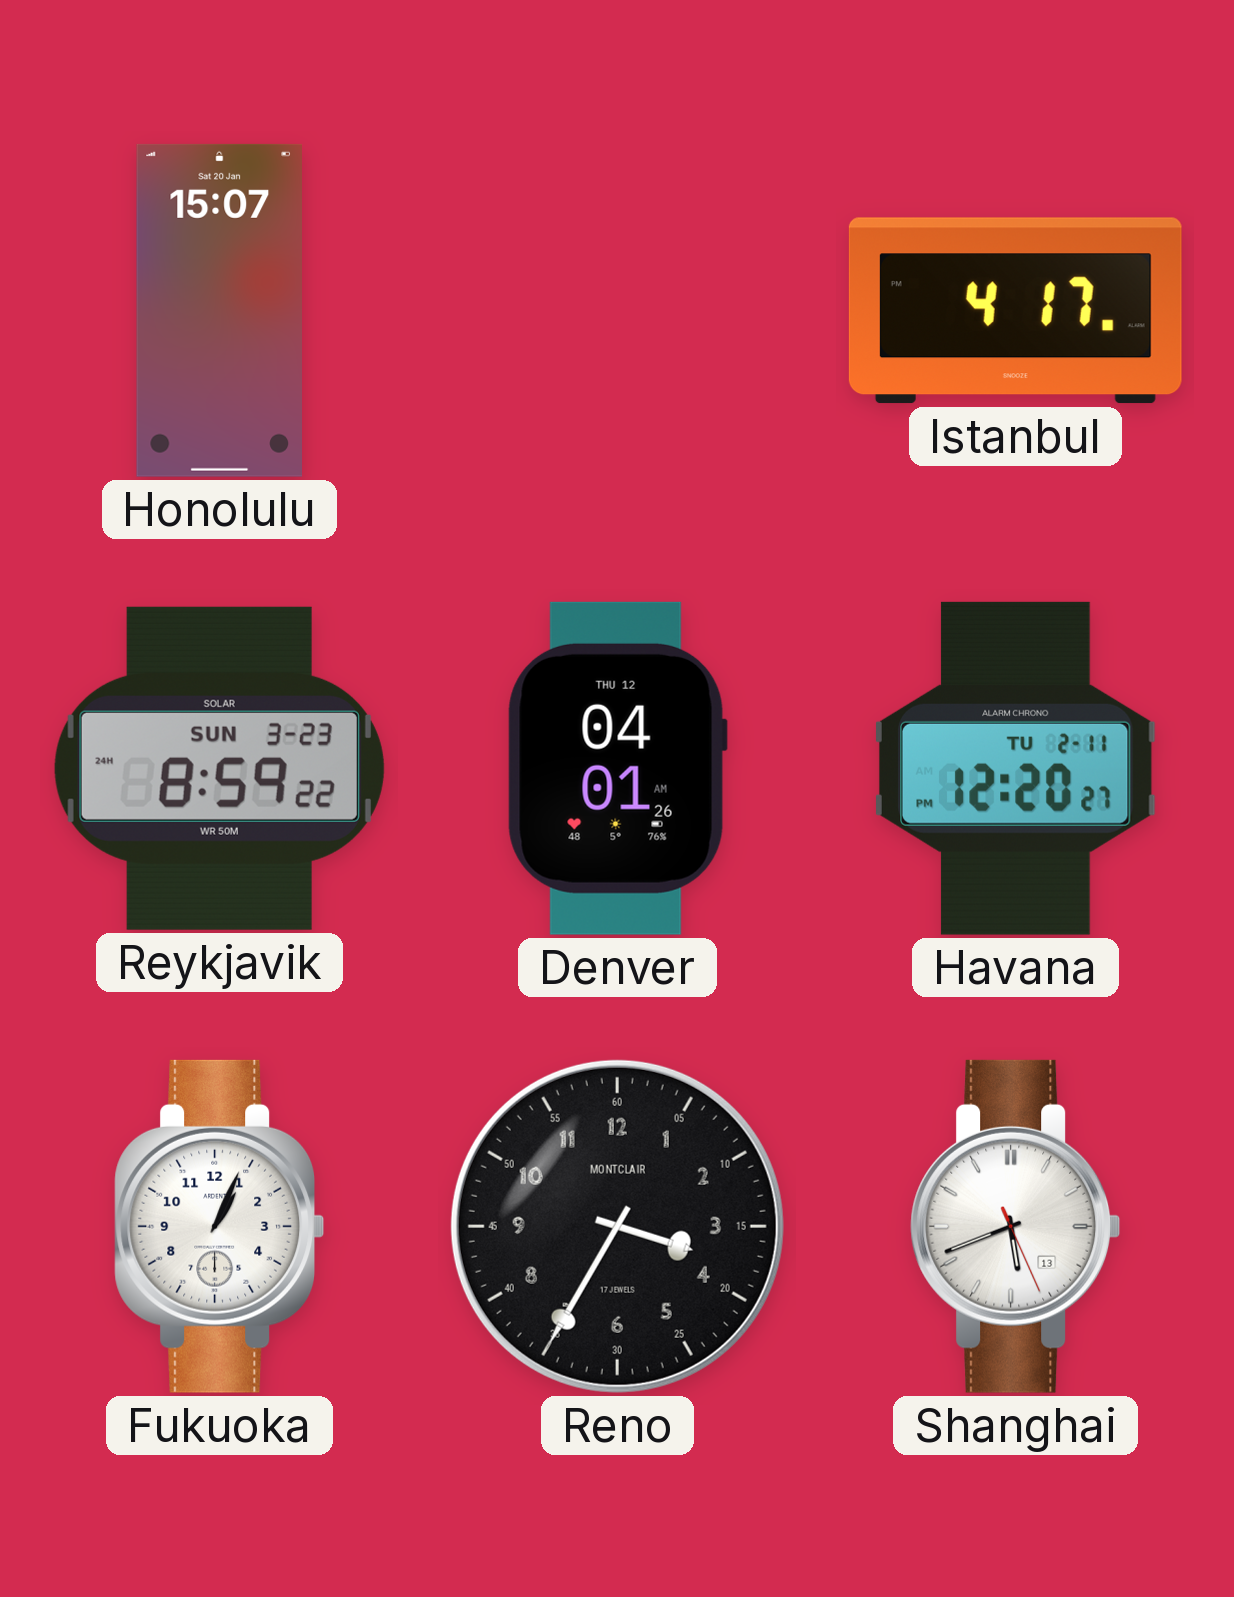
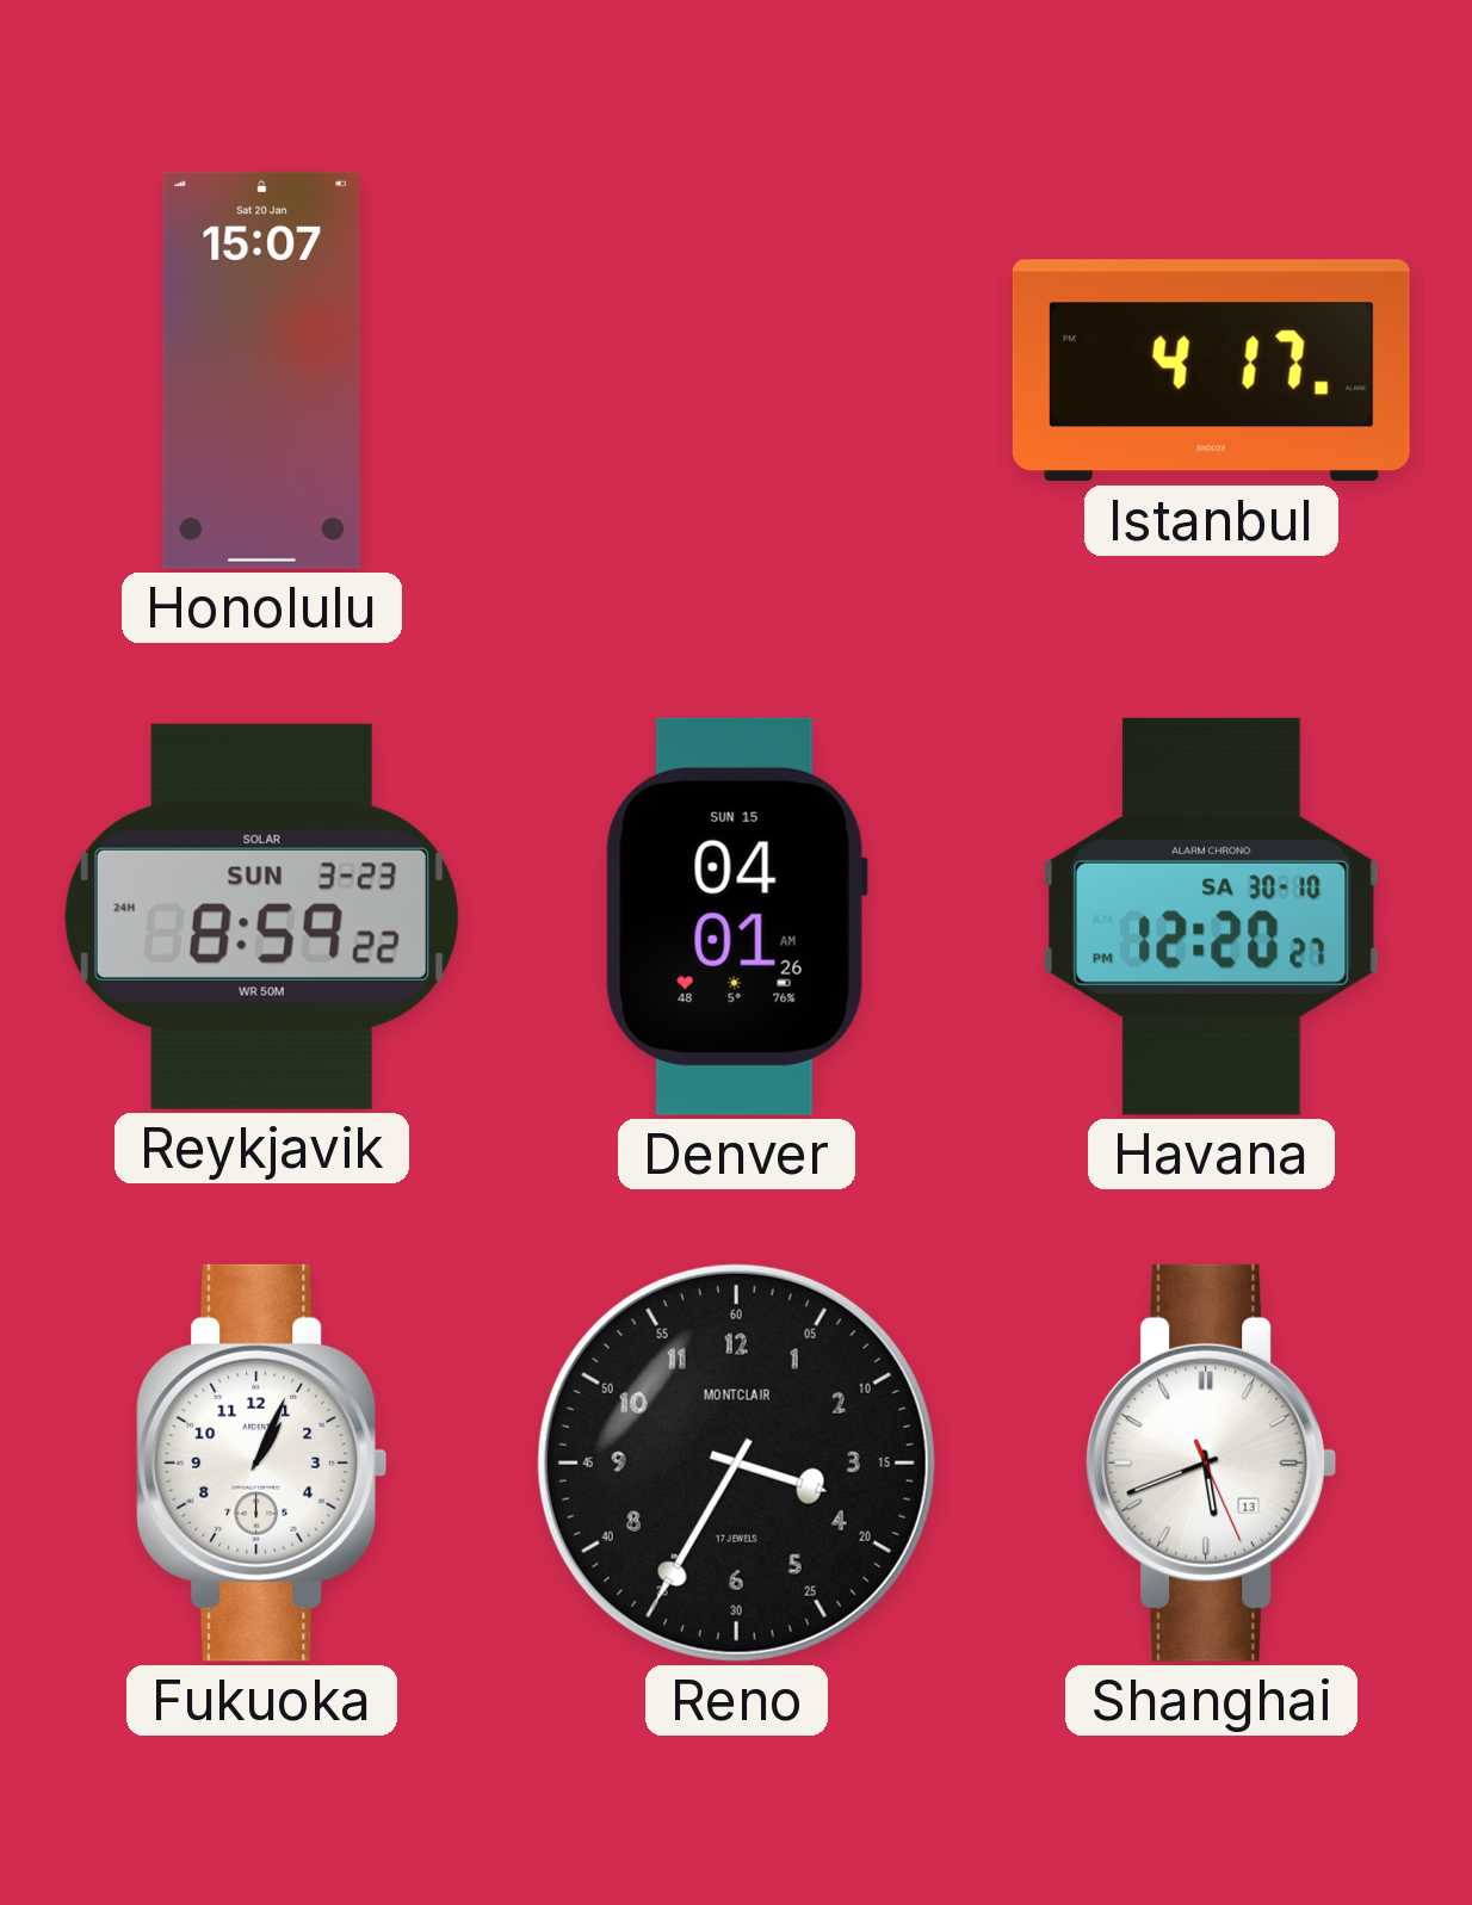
Denver date: THU 12 -> SUN 15 (736, 916)
Havana date: TU 2-11 -> SA 30-10 (1211, 916)
